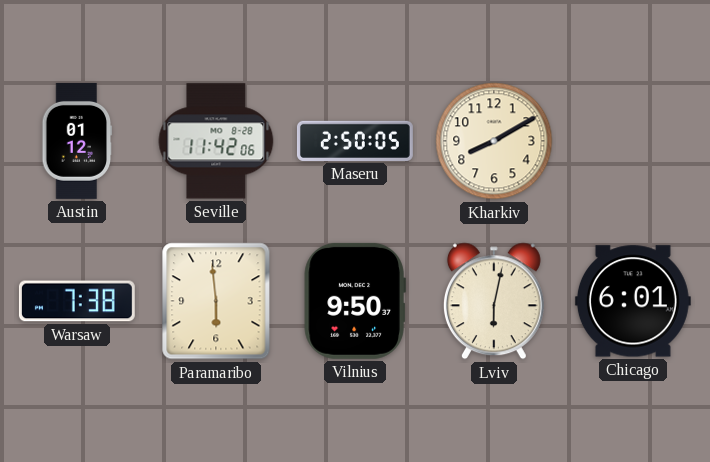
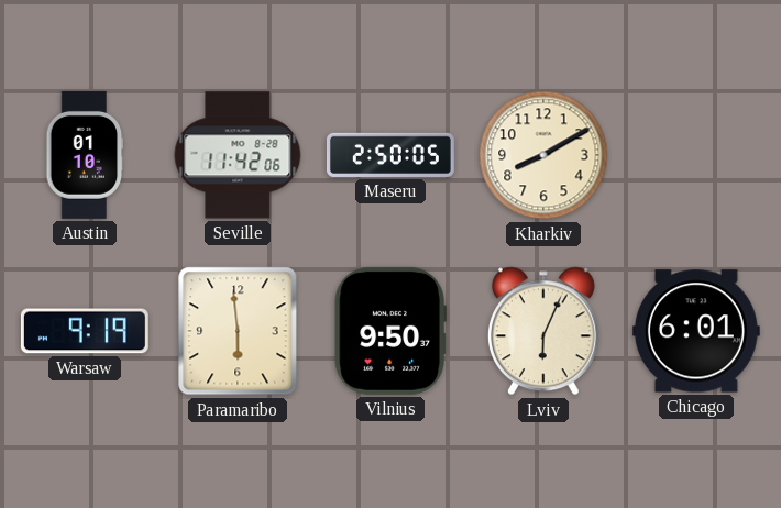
Austin: 01:12 -> 01:10 (85, 155)
Warsaw: 7:38 -> 9:19 (85, 331)
Lviv: 6:02 -> 6:04 (543, 331)
